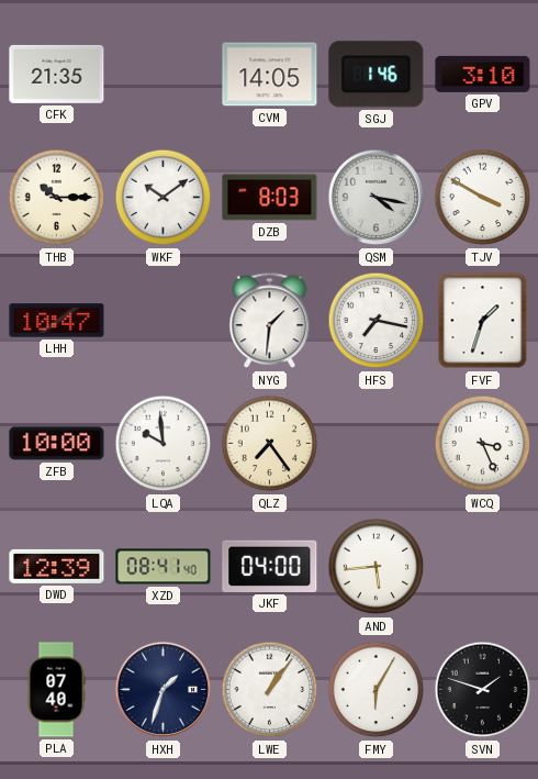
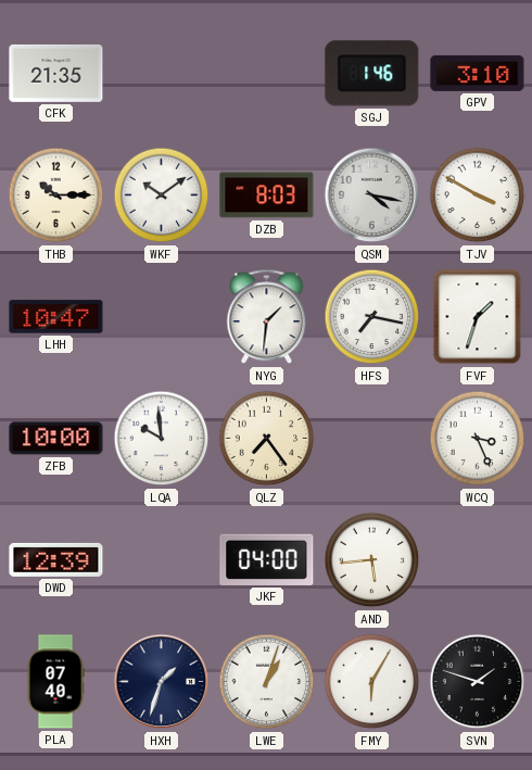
CVM: 14:05 -> none (270, 75)
XZD: 08:41 -> none (164, 567)
LWE: 1:06 -> 1:03 (267, 682)
